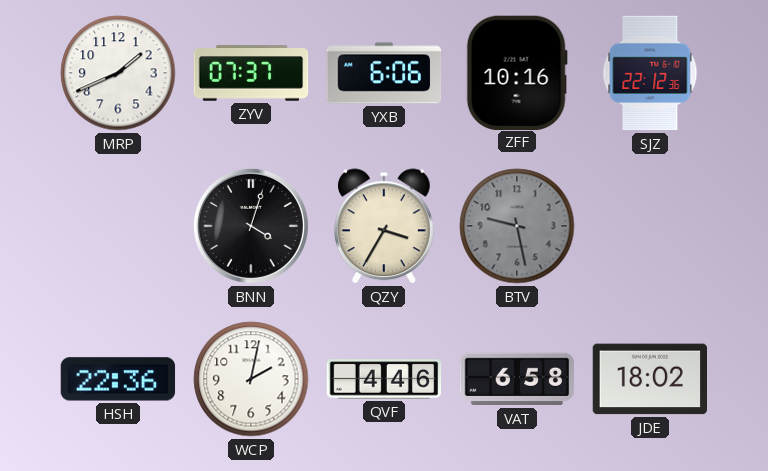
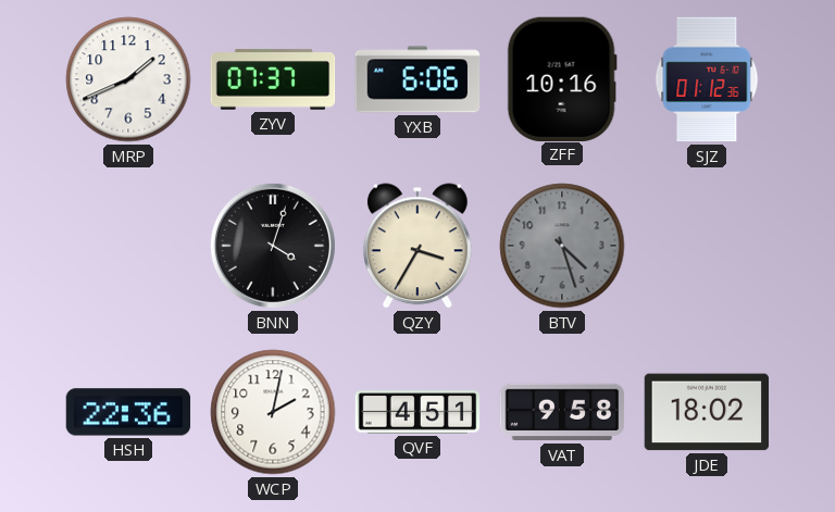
SJZ: 22:12 -> 01:12 (707, 79)
BTV: 9:28 -> 4:27 (562, 246)
QVF: 4:46 -> 4:51 (417, 412)
VAT: 6:58 -> 9:58 (562, 412)
